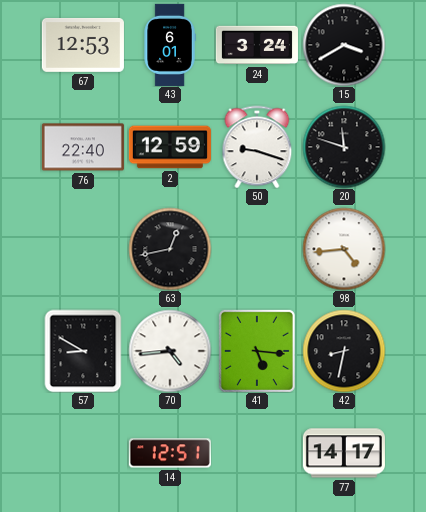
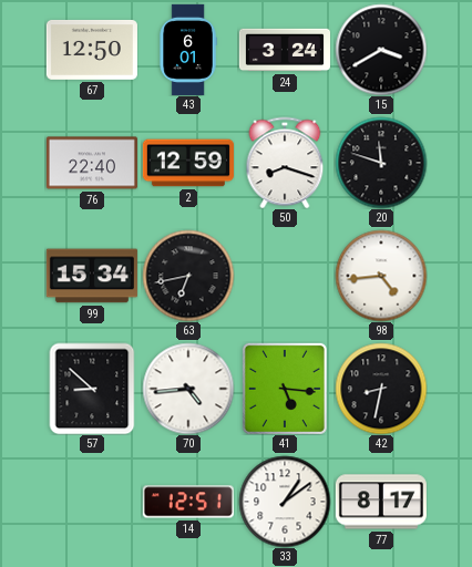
67: 12:53 -> 12:50 (92, 50)
50: 9:18 -> 8:18 (285, 163)
99: none -> 15:34 (92, 276)
63: 12:43 -> 6:43 (188, 276)
57: 8:50 -> 8:52 (92, 389)
33: none -> 1:09 (285, 502)
77: 14:17 -> 8:17 (381, 502)
